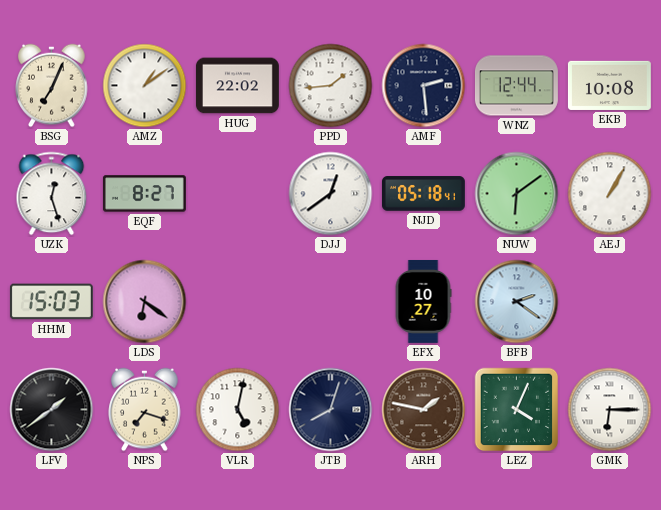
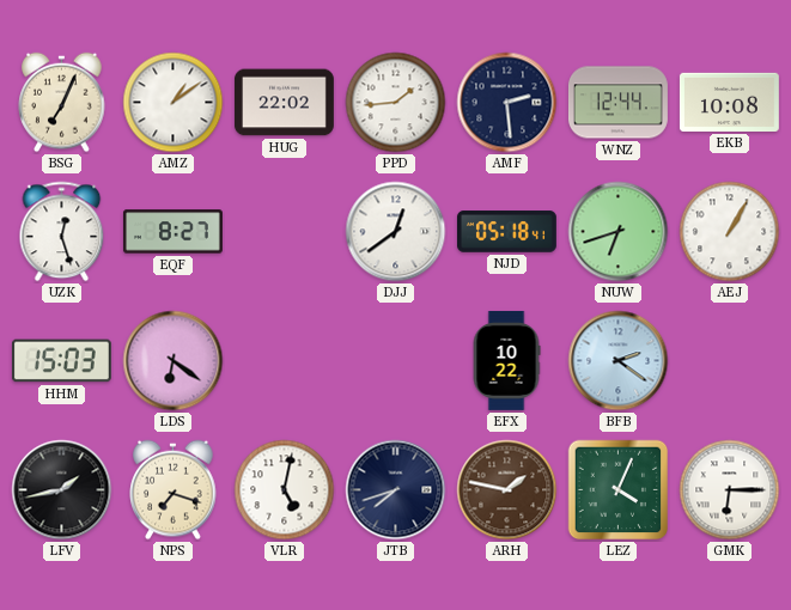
NUW: 6:09 -> 6:42 (619, 232)
EFX: 10:27 -> 10:22 (506, 360)
LFV: 1:39 -> 1:43 (62, 490)
JTB: 8:03 -> 7:42 (396, 490)
